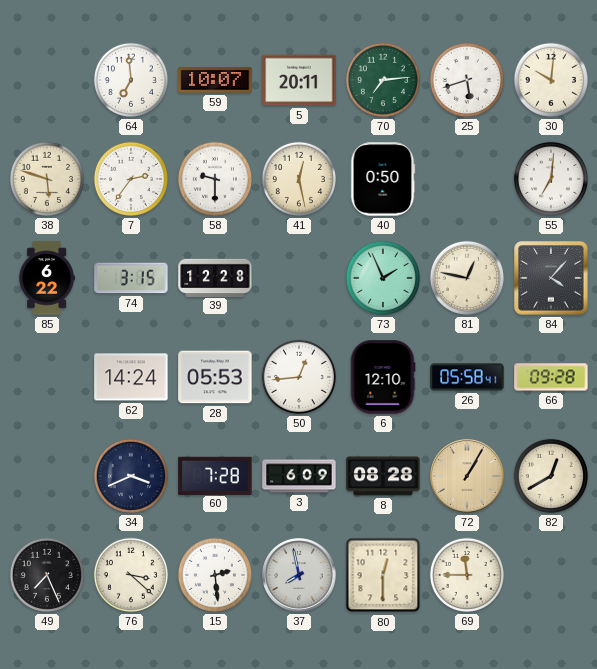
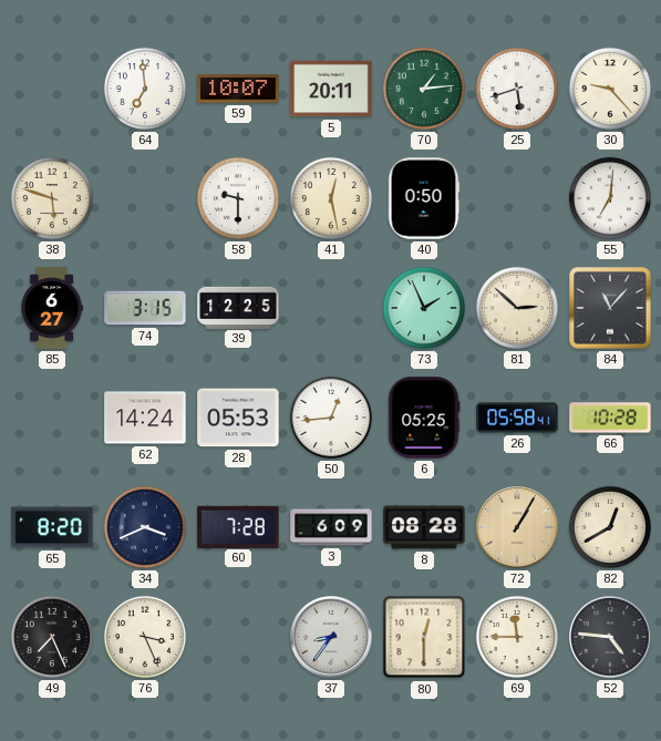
70: 7:14 -> 1:14 (424, 89)
30: 10:01 -> 9:23 (610, 89)
7: 2:36 -> none (131, 179)
85: 6:22 -> 6:27 (52, 308)
39: 12:28 -> 12:25 (238, 307)
81: 12:47 -> 2:52 (517, 308)
84: 4:07 -> 11:07 (610, 308)
6: 12:10 -> 05:25 (424, 418)
66: 09:28 -> 10:28 (610, 418)
65: none -> 8:20 (52, 527)
76: 3:22 -> 3:26 (145, 637)
15: 2:29 -> none (215, 575)
37: 7:58 -> 8:36 (331, 637)
52: none -> 4:46 (610, 637)
